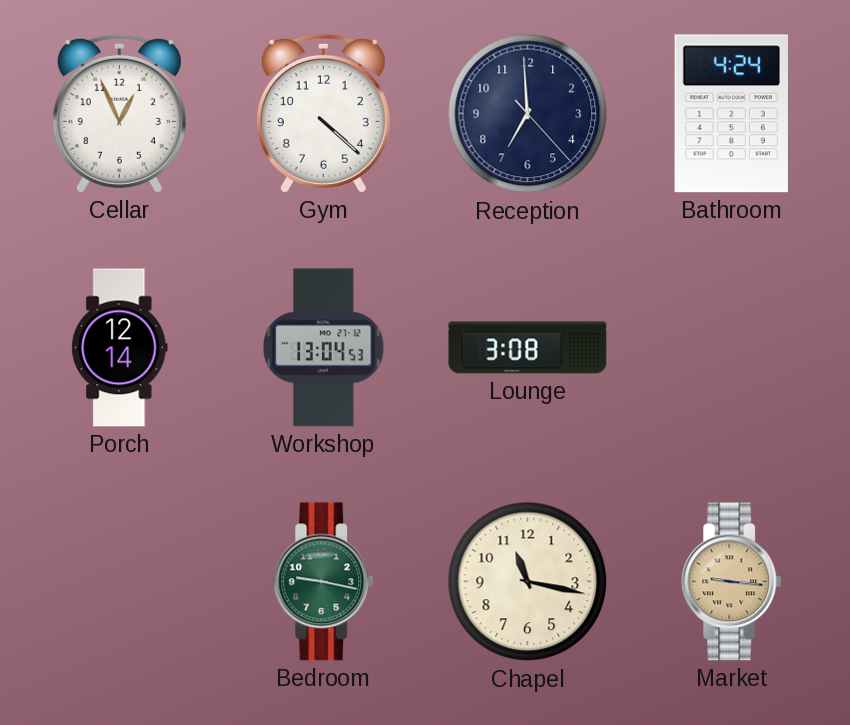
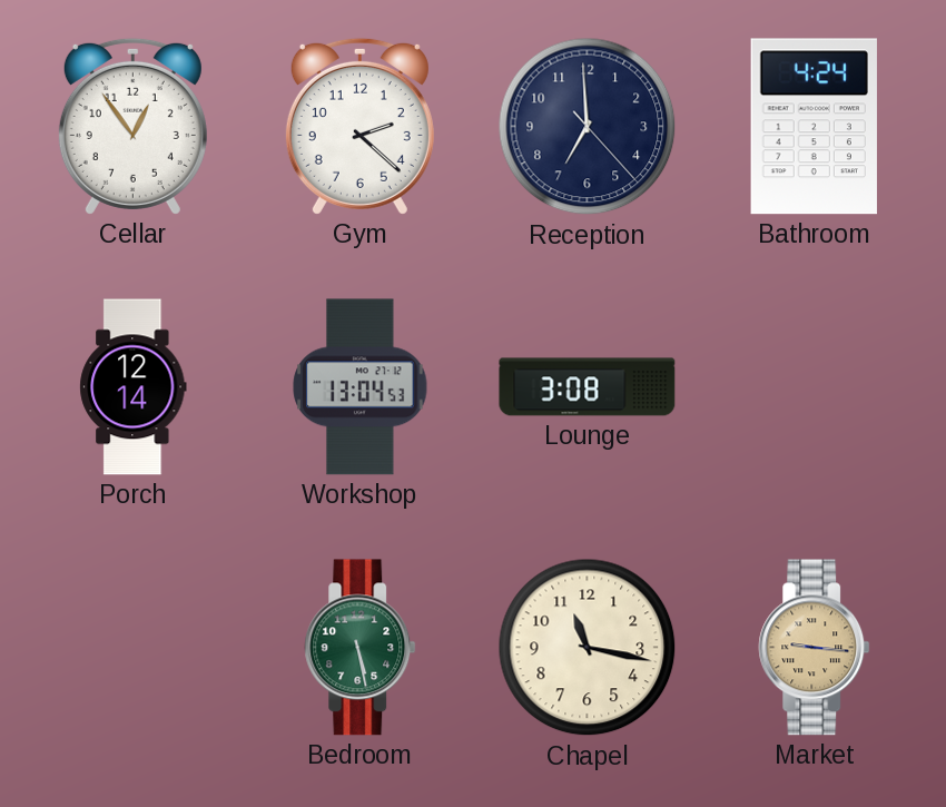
Cellar: 12:56 -> 12:54 (132, 126)
Gym: 4:22 -> 2:22 (359, 126)
Bedroom: 9:17 -> 5:28 (361, 648)
